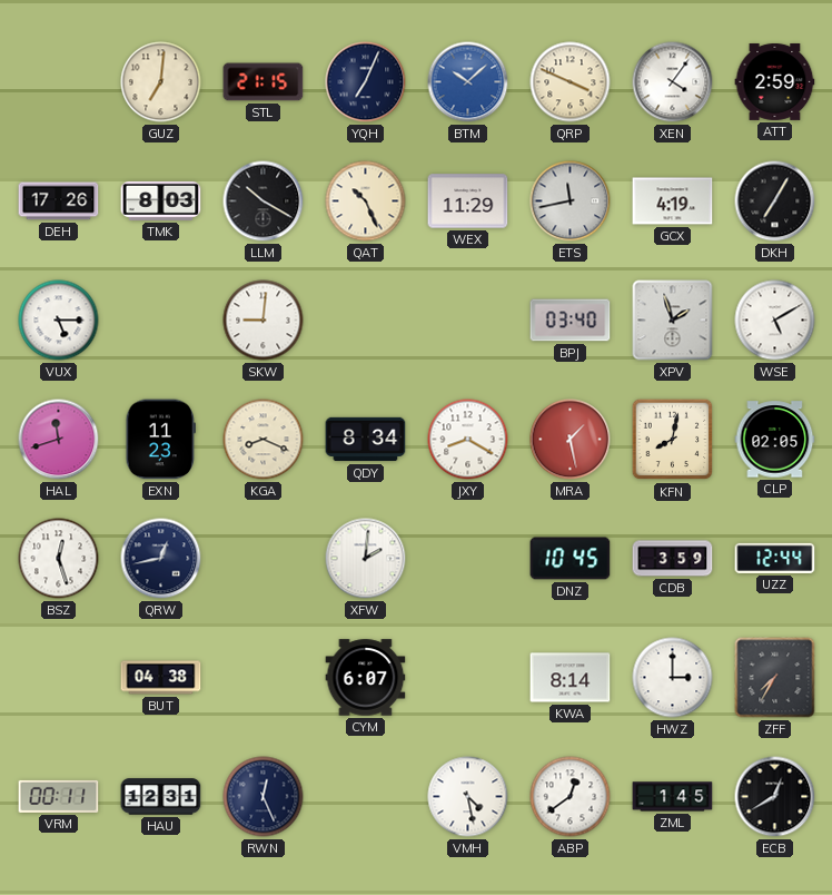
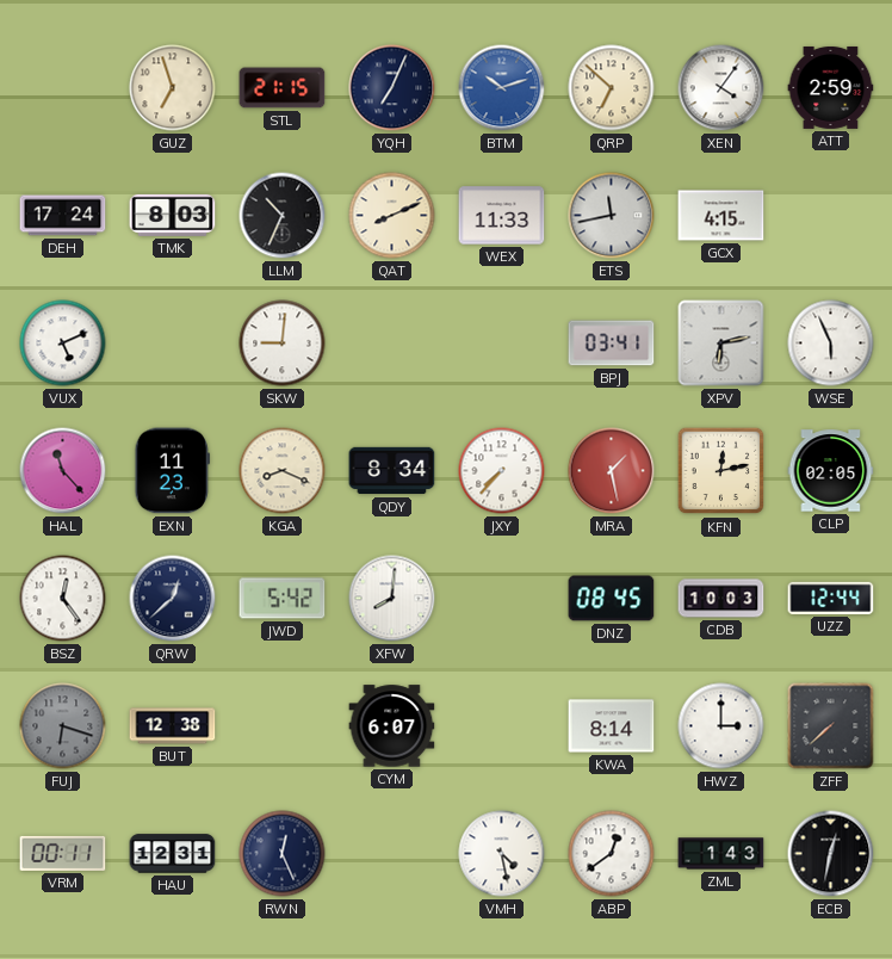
GUZ: 7:01 -> 6:57 (173, 88)
BTM: 10:08 -> 10:12 (502, 88)
QRP: 3:49 -> 6:52 (612, 88)
DEH: 17:26 -> 17:24 (63, 216)
LLM: 10:20 -> 10:34 (283, 216)
QAT: 10:26 -> 8:11 (392, 216)
WEX: 11:29 -> 11:33 (502, 216)
GCX: 4:19 -> 4:15 (721, 216)
DKH: 7:05 -> none (775, 201)
VUX: 5:15 -> 5:11 (63, 344)
BPJ: 03:40 -> 03:41 (612, 344)
XPV: 1:57 -> 6:13 (721, 344)
WSE: 5:10 -> 5:56 (831, 344)
HAL: 11:42 -> 11:23 (63, 471)
JXY: 8:20 -> 7:37 (502, 471)
KFN: 8:02 -> 12:13 (721, 471)
BSZ: 12:27 -> 12:24 (63, 599)
QRW: 12:43 -> 12:38 (173, 599)
JWD: none -> 5:42 (283, 599)
XFW: 2:01 -> 8:01 (392, 599)
DNZ: 10:45 -> 08:45 (612, 599)
CDB: 3:59 -> 10:03 (721, 599)
FUJ: none -> 6:18 (63, 726)
BUT: 04:38 -> 12:38 (173, 726)
ZFF: 7:35 -> 7:38 (831, 726)
ZML: 1:45 -> 1:43 (721, 854)
ECB: 12:40 -> 12:32 (831, 854)
